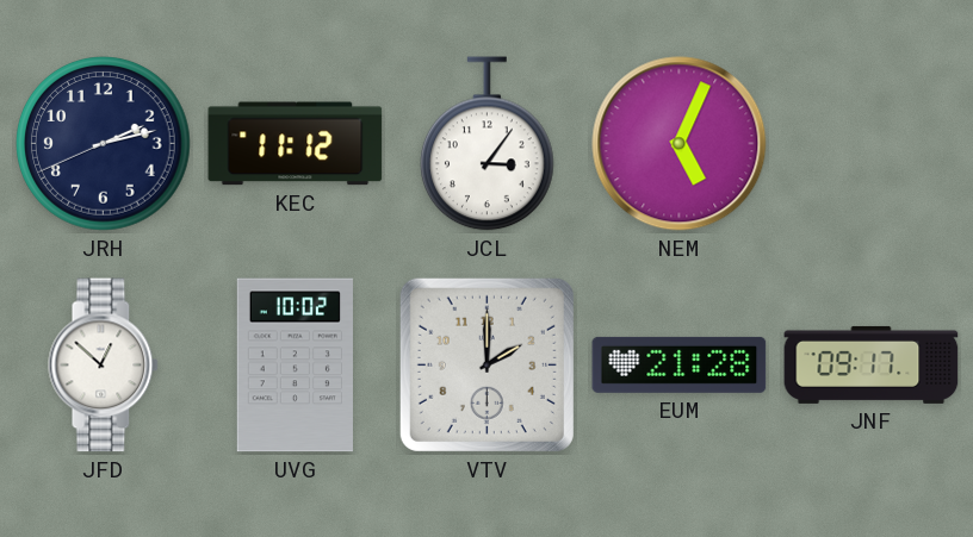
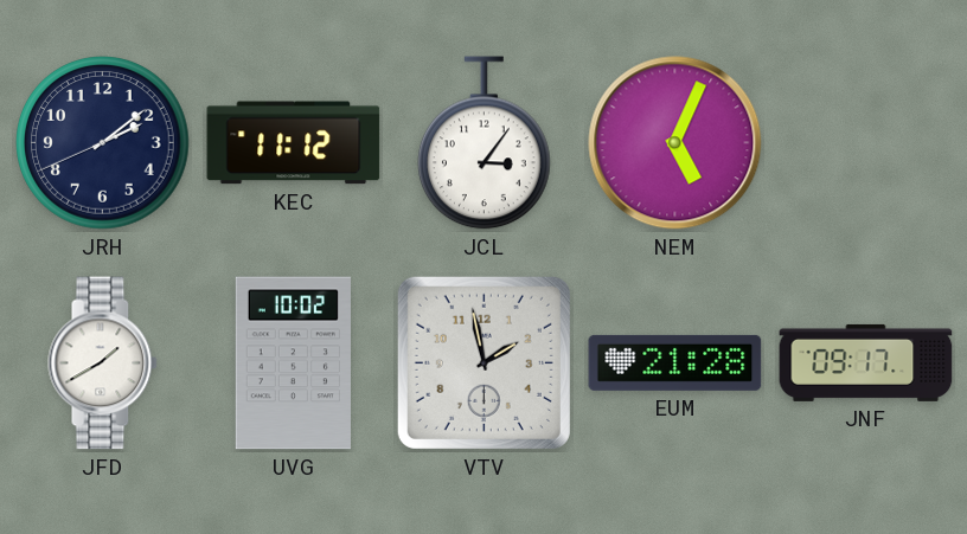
JRH: 2:12 -> 2:08 (103, 143)
JFD: 12:52 -> 1:40 (103, 363)
VTV: 2:00 -> 1:58 (483, 362)
